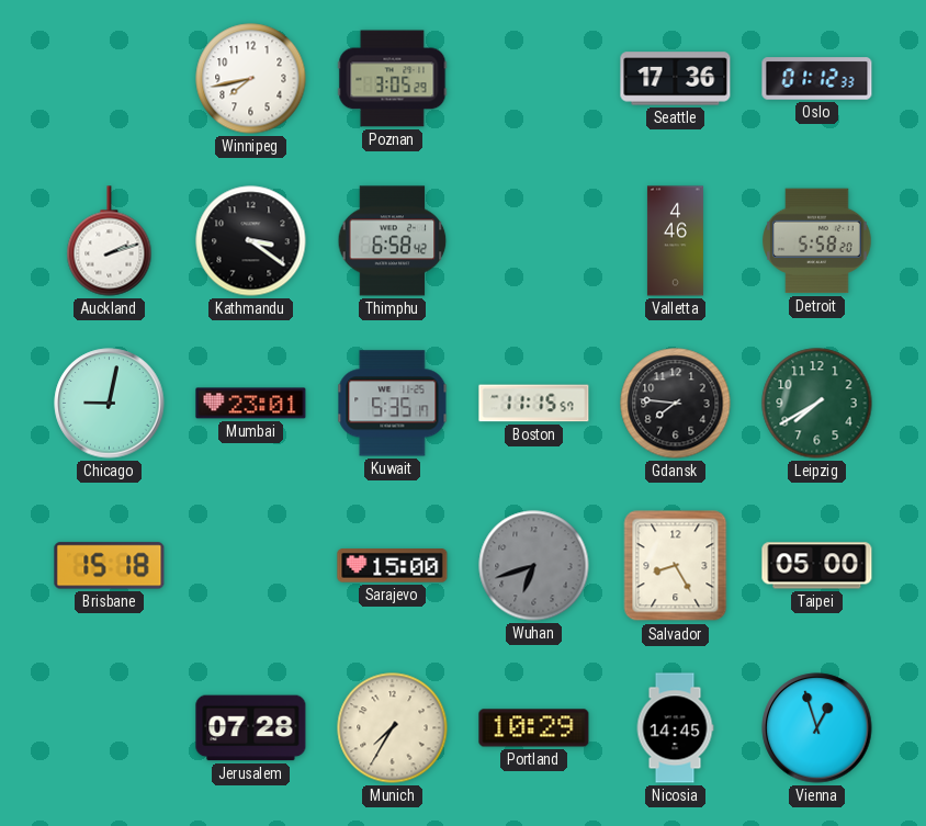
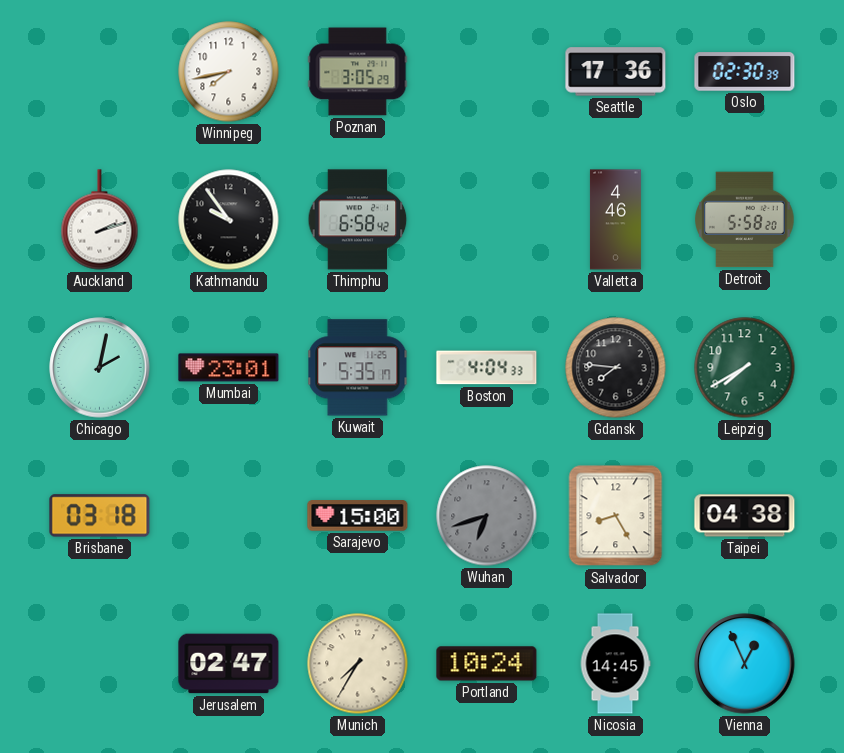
Oslo: 01:12 -> 02:30 (745, 72)
Kathmandu: 3:21 -> 9:54 (229, 220)
Chicago: 9:02 -> 2:02 (100, 368)
Boston: 11:15 -> 4:04 (487, 368)
Brisbane: 15:18 -> 03:18 (100, 516)
Taipei: 05:00 -> 04:38 (745, 516)
Jerusalem: 07:28 -> 02:47 (229, 664)
Portland: 10:29 -> 10:24 (487, 664)
Vienna: 12:57 -> 12:56 (745, 664)
